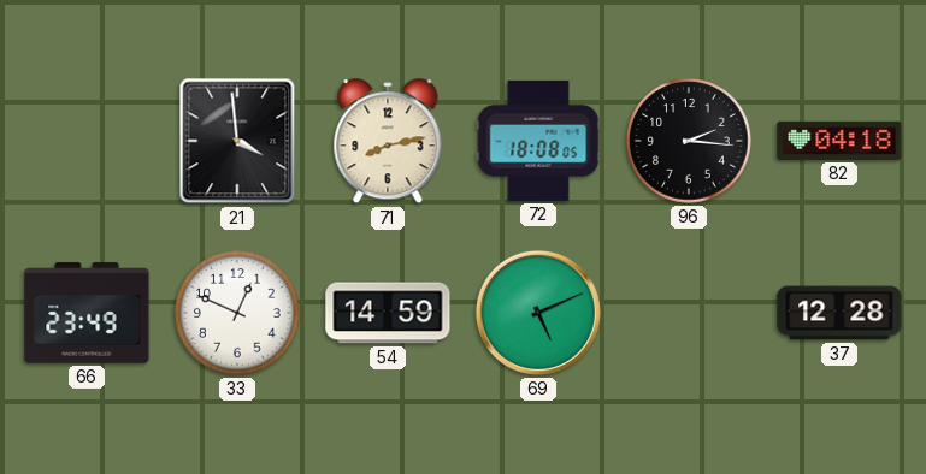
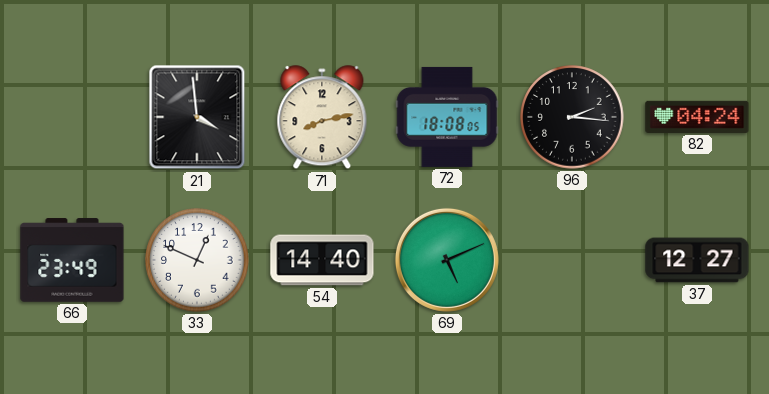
82: 04:18 -> 04:24 (697, 117)
54: 14:59 -> 14:40 (322, 260)
37: 12:28 -> 12:27 (697, 260)
